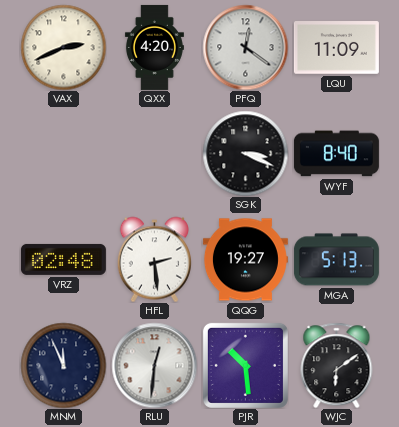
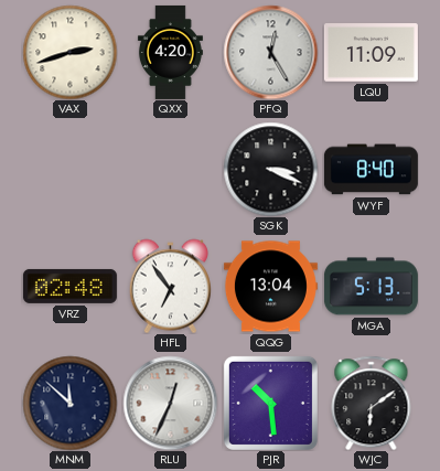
VAX: 2:41 -> 2:42 (69, 52)
PFQ: 12:21 -> 12:25 (270, 52)
HFL: 2:29 -> 6:54 (170, 286)
QQG: 19:27 -> 13:04 (270, 287)
MNM: 11:56 -> 11:52 (69, 403)
RLU: 12:31 -> 12:34 (170, 403)
